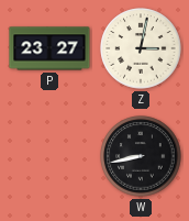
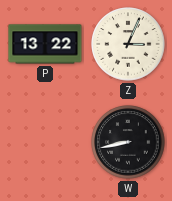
P: 23:27 -> 13:22 (45, 44)
Z: 3:02 -> 3:04 (128, 44)
